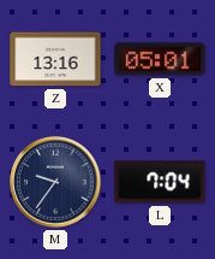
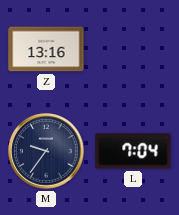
X: 05:01 -> none (160, 59)
